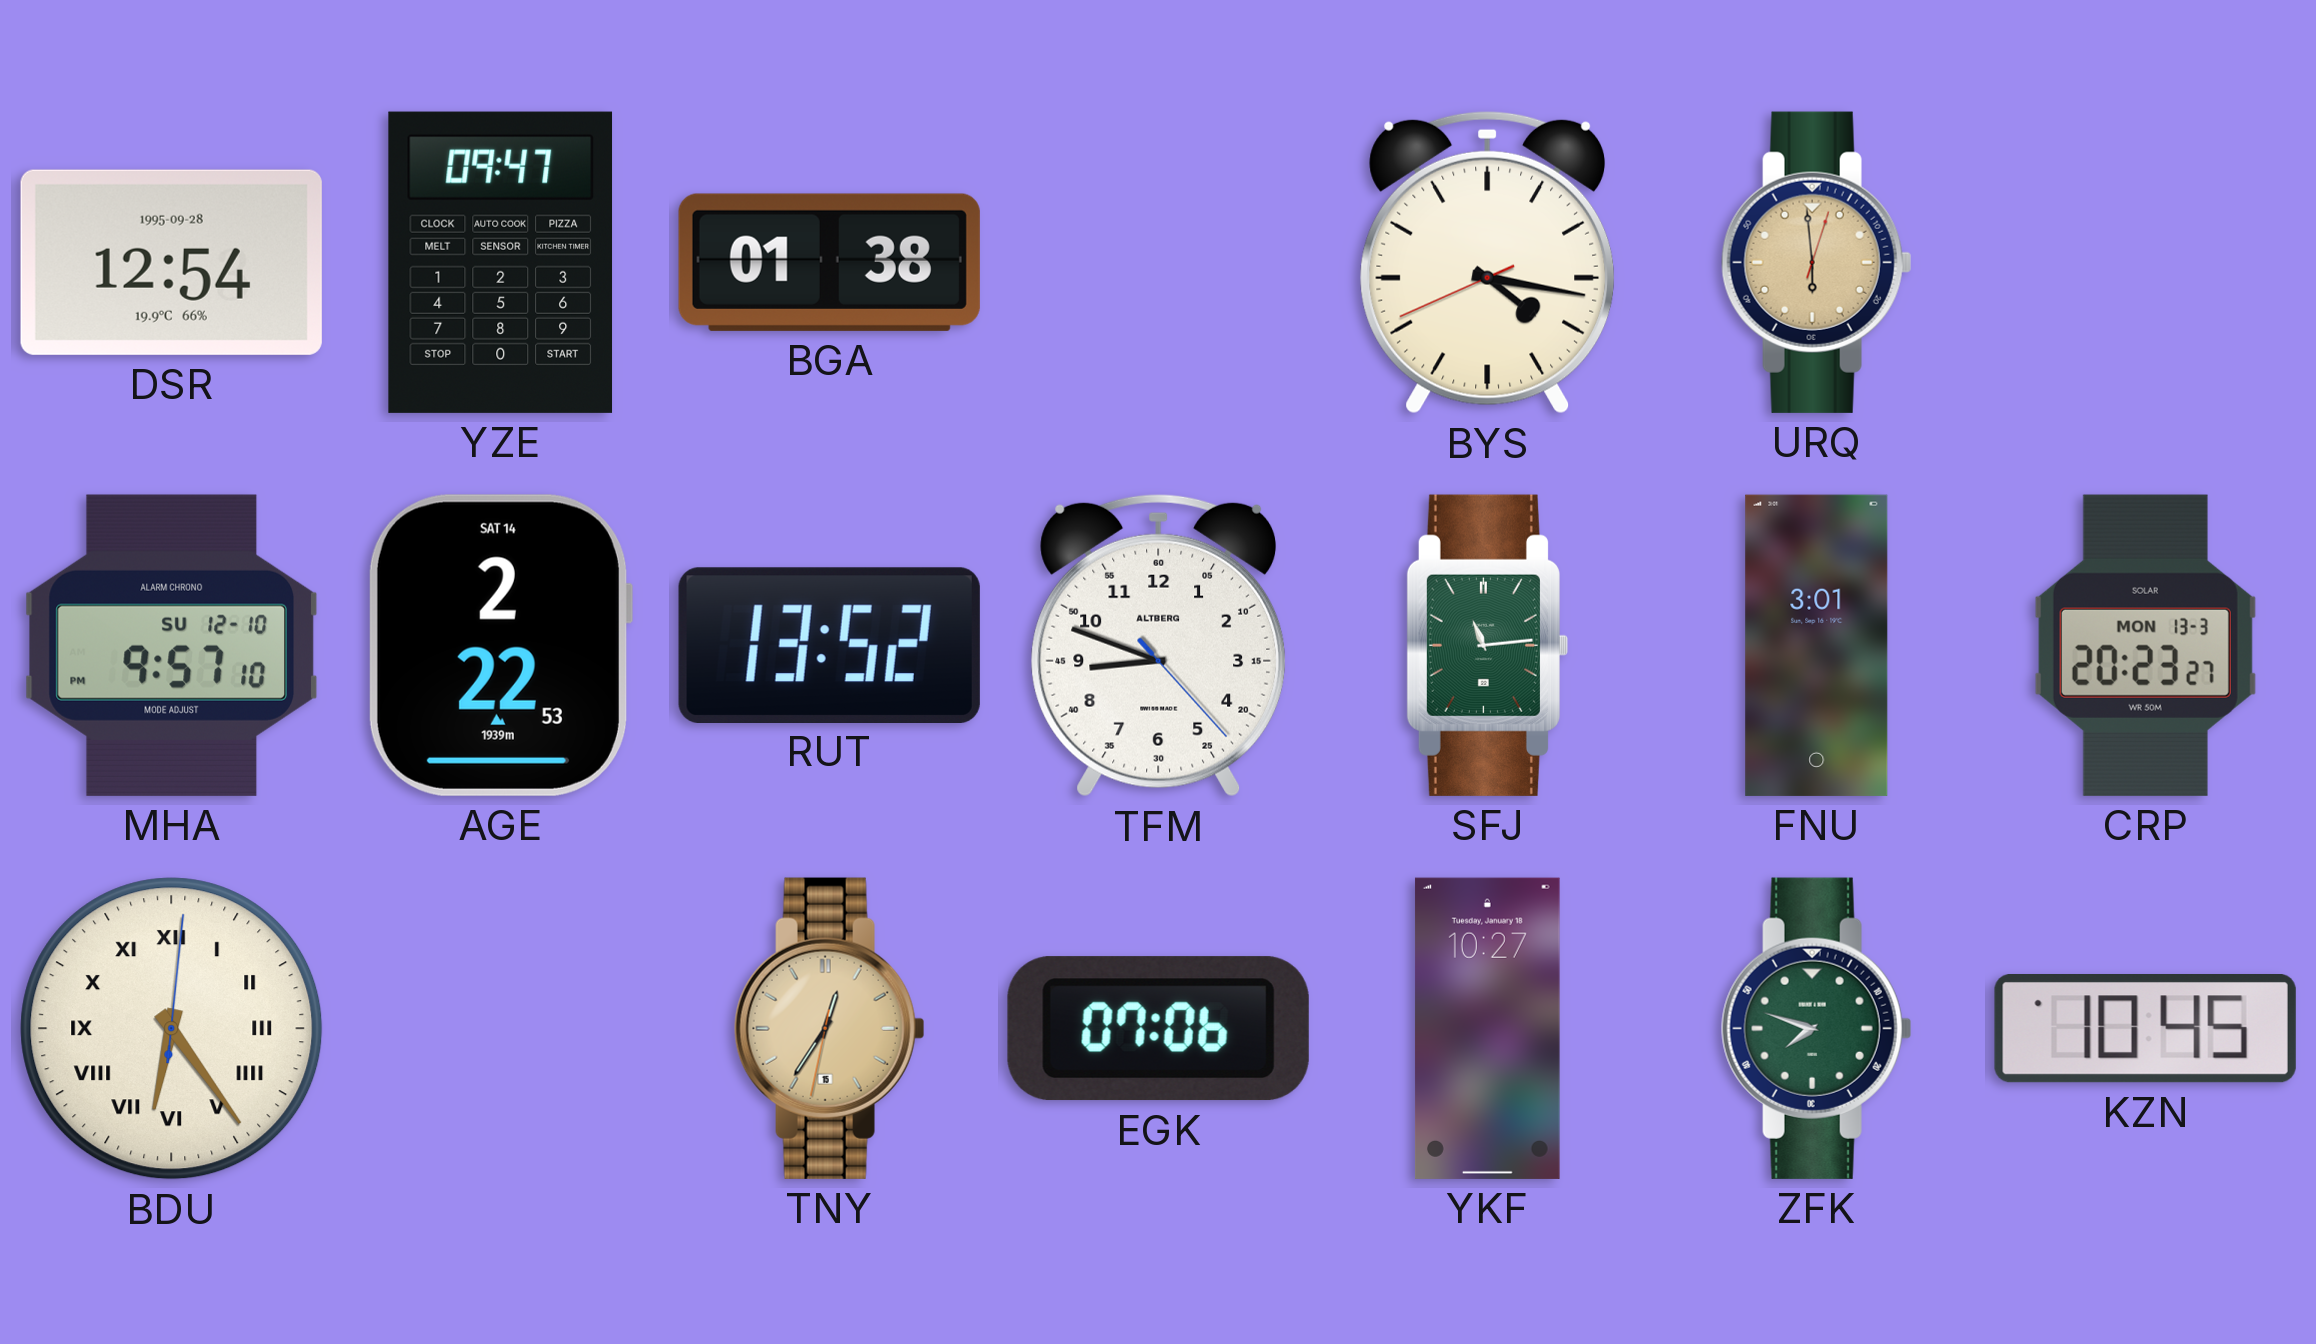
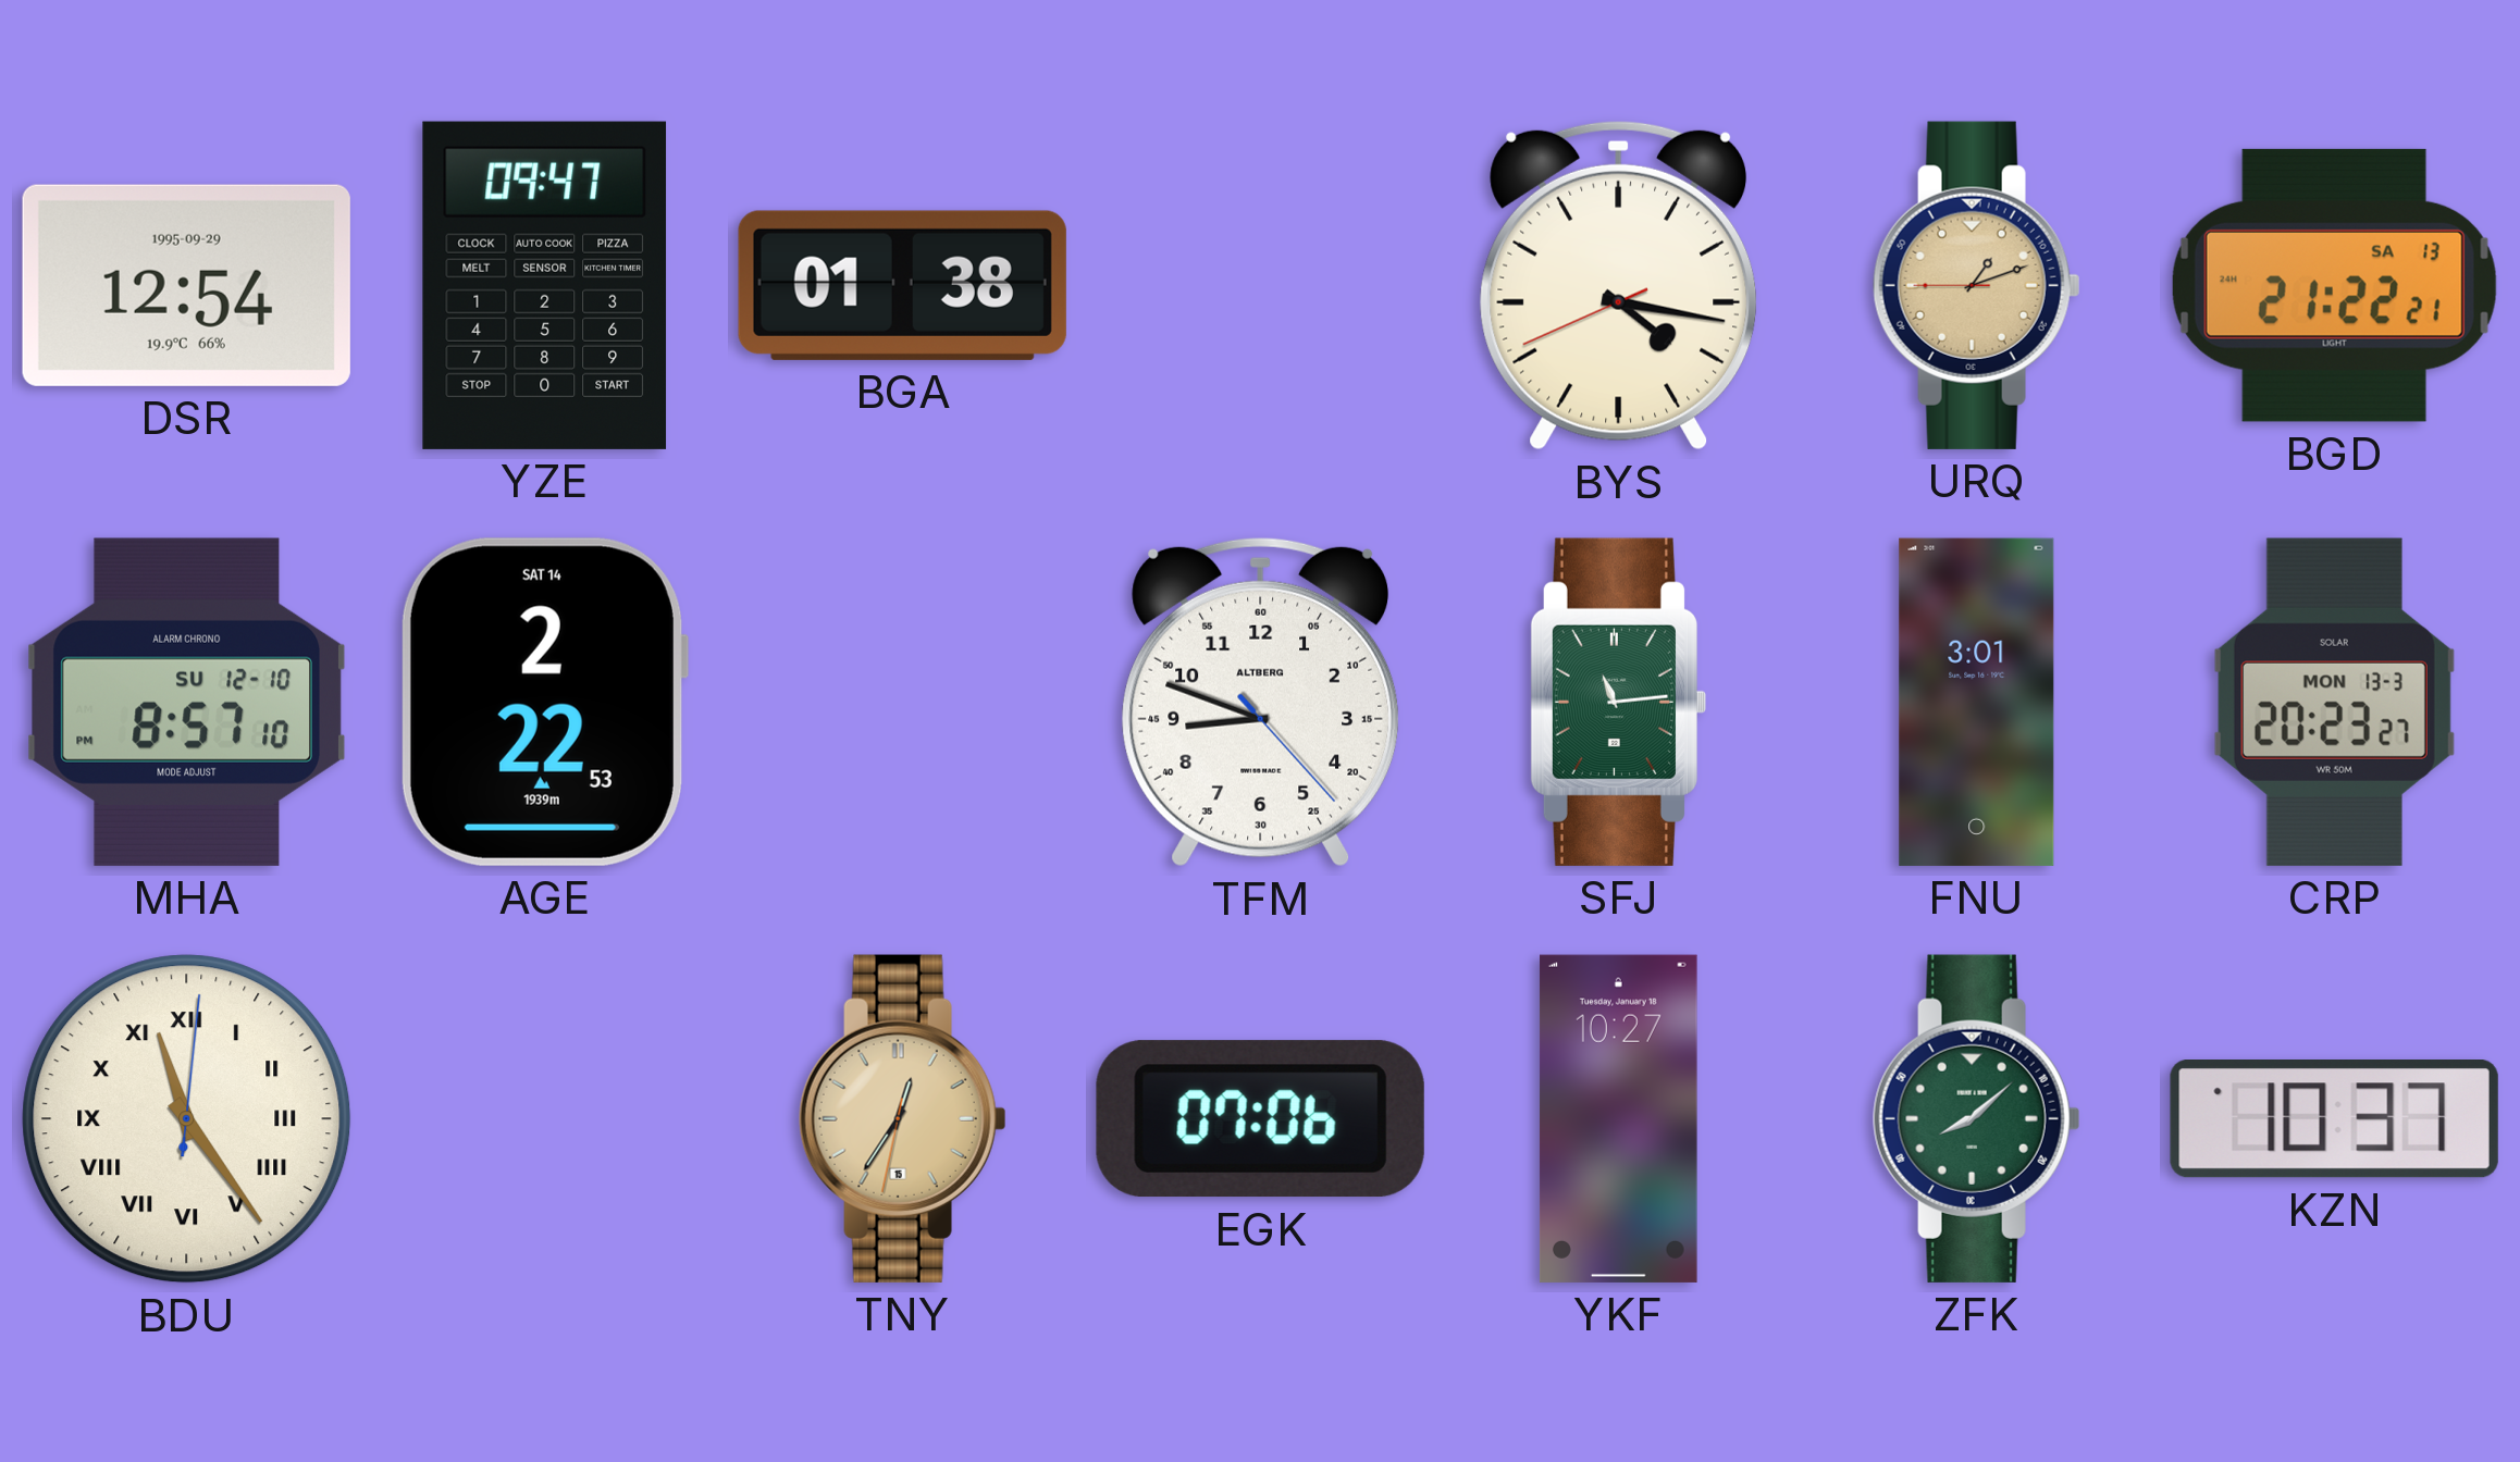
DSR date: 1995-09-28 -> 1995-09-29 (186, 285)
URQ: 5:59 -> 1:11 (1976, 285)
BGD: none -> 21:22 (2334, 285)
MHA: 9:57 -> 8:57 (186, 702)
RUT: 13:52 -> none (829, 645)
BDU: 6:24 -> 11:24 (187, 1119)
ZFK: 7:48 -> 8:08 (1976, 1118)
KZN: 10:45 -> 10:37 (2334, 1119)
